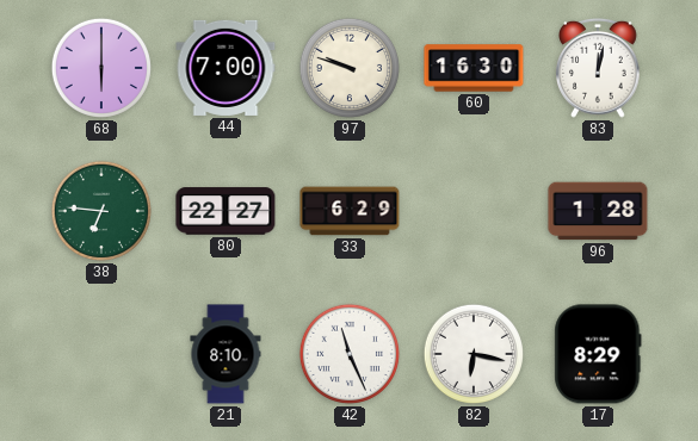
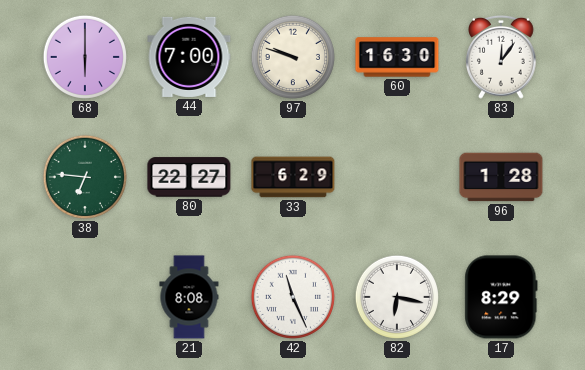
83: 12:02 -> 12:06 (502, 57)
21: 8:10 -> 8:08 (189, 297)
